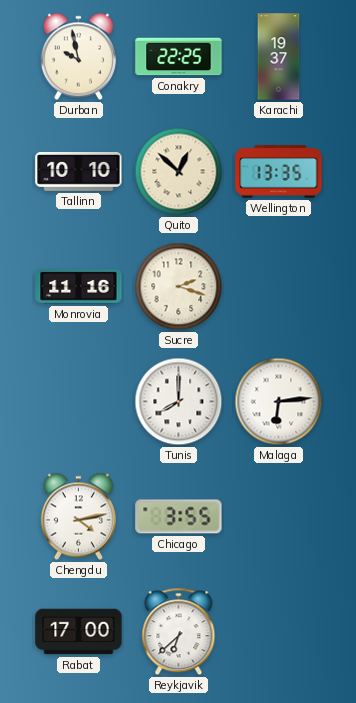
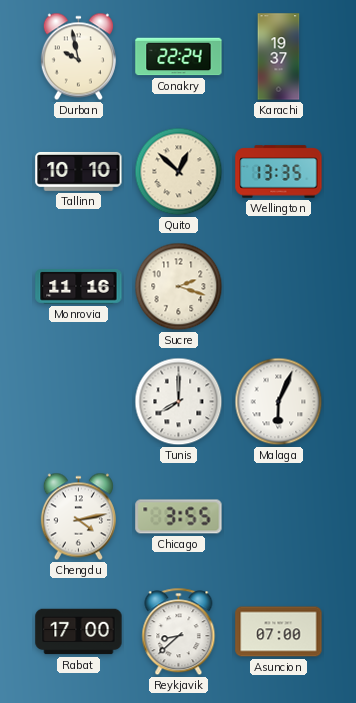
Conakry: 22:25 -> 22:24 (179, 57)
Malaga: 6:14 -> 6:04 (279, 402)
Reykjavik: 6:38 -> 8:38 (179, 632)
Asuncion: none -> 07:00 (279, 632)
